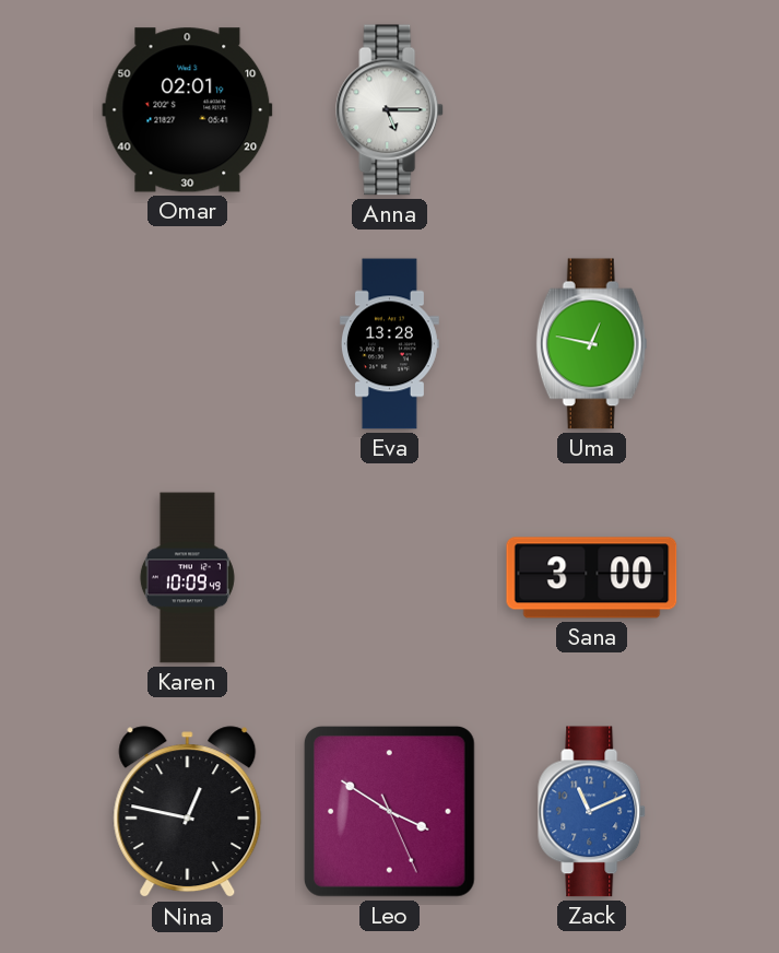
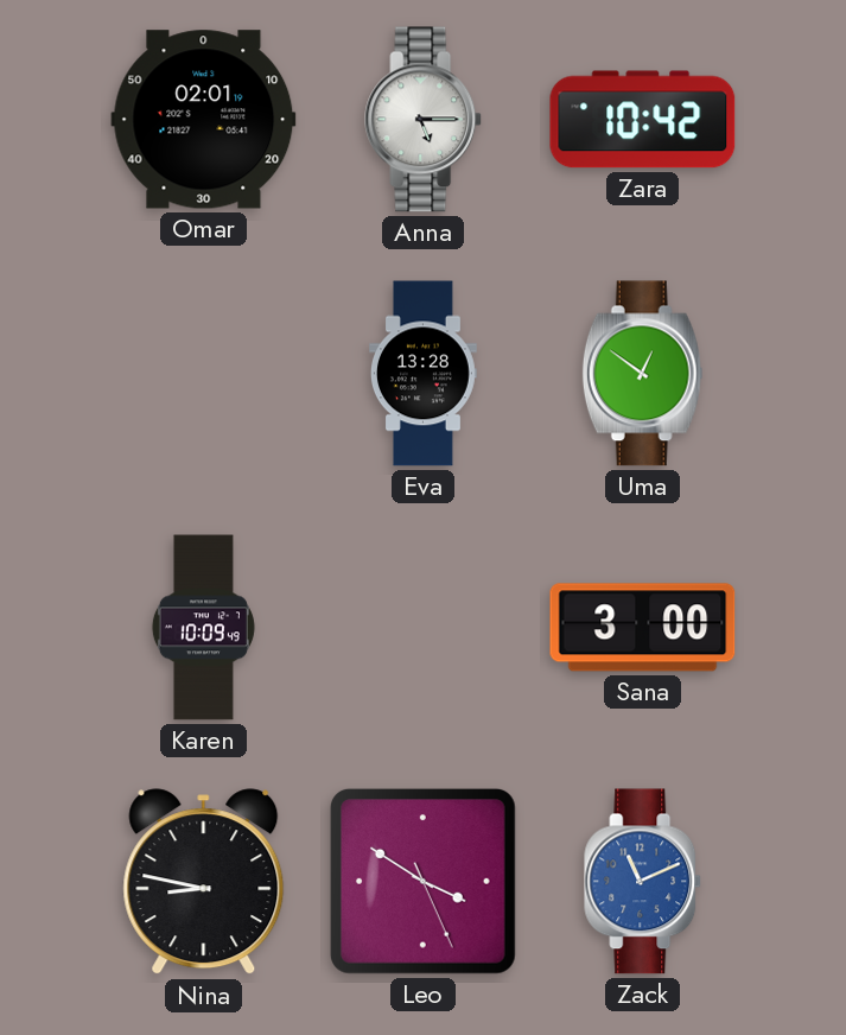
Zara: none -> 10:42 (643, 120)
Uma: 12:47 -> 12:51 (643, 374)
Nina: 12:47 -> 8:47 (204, 882)
